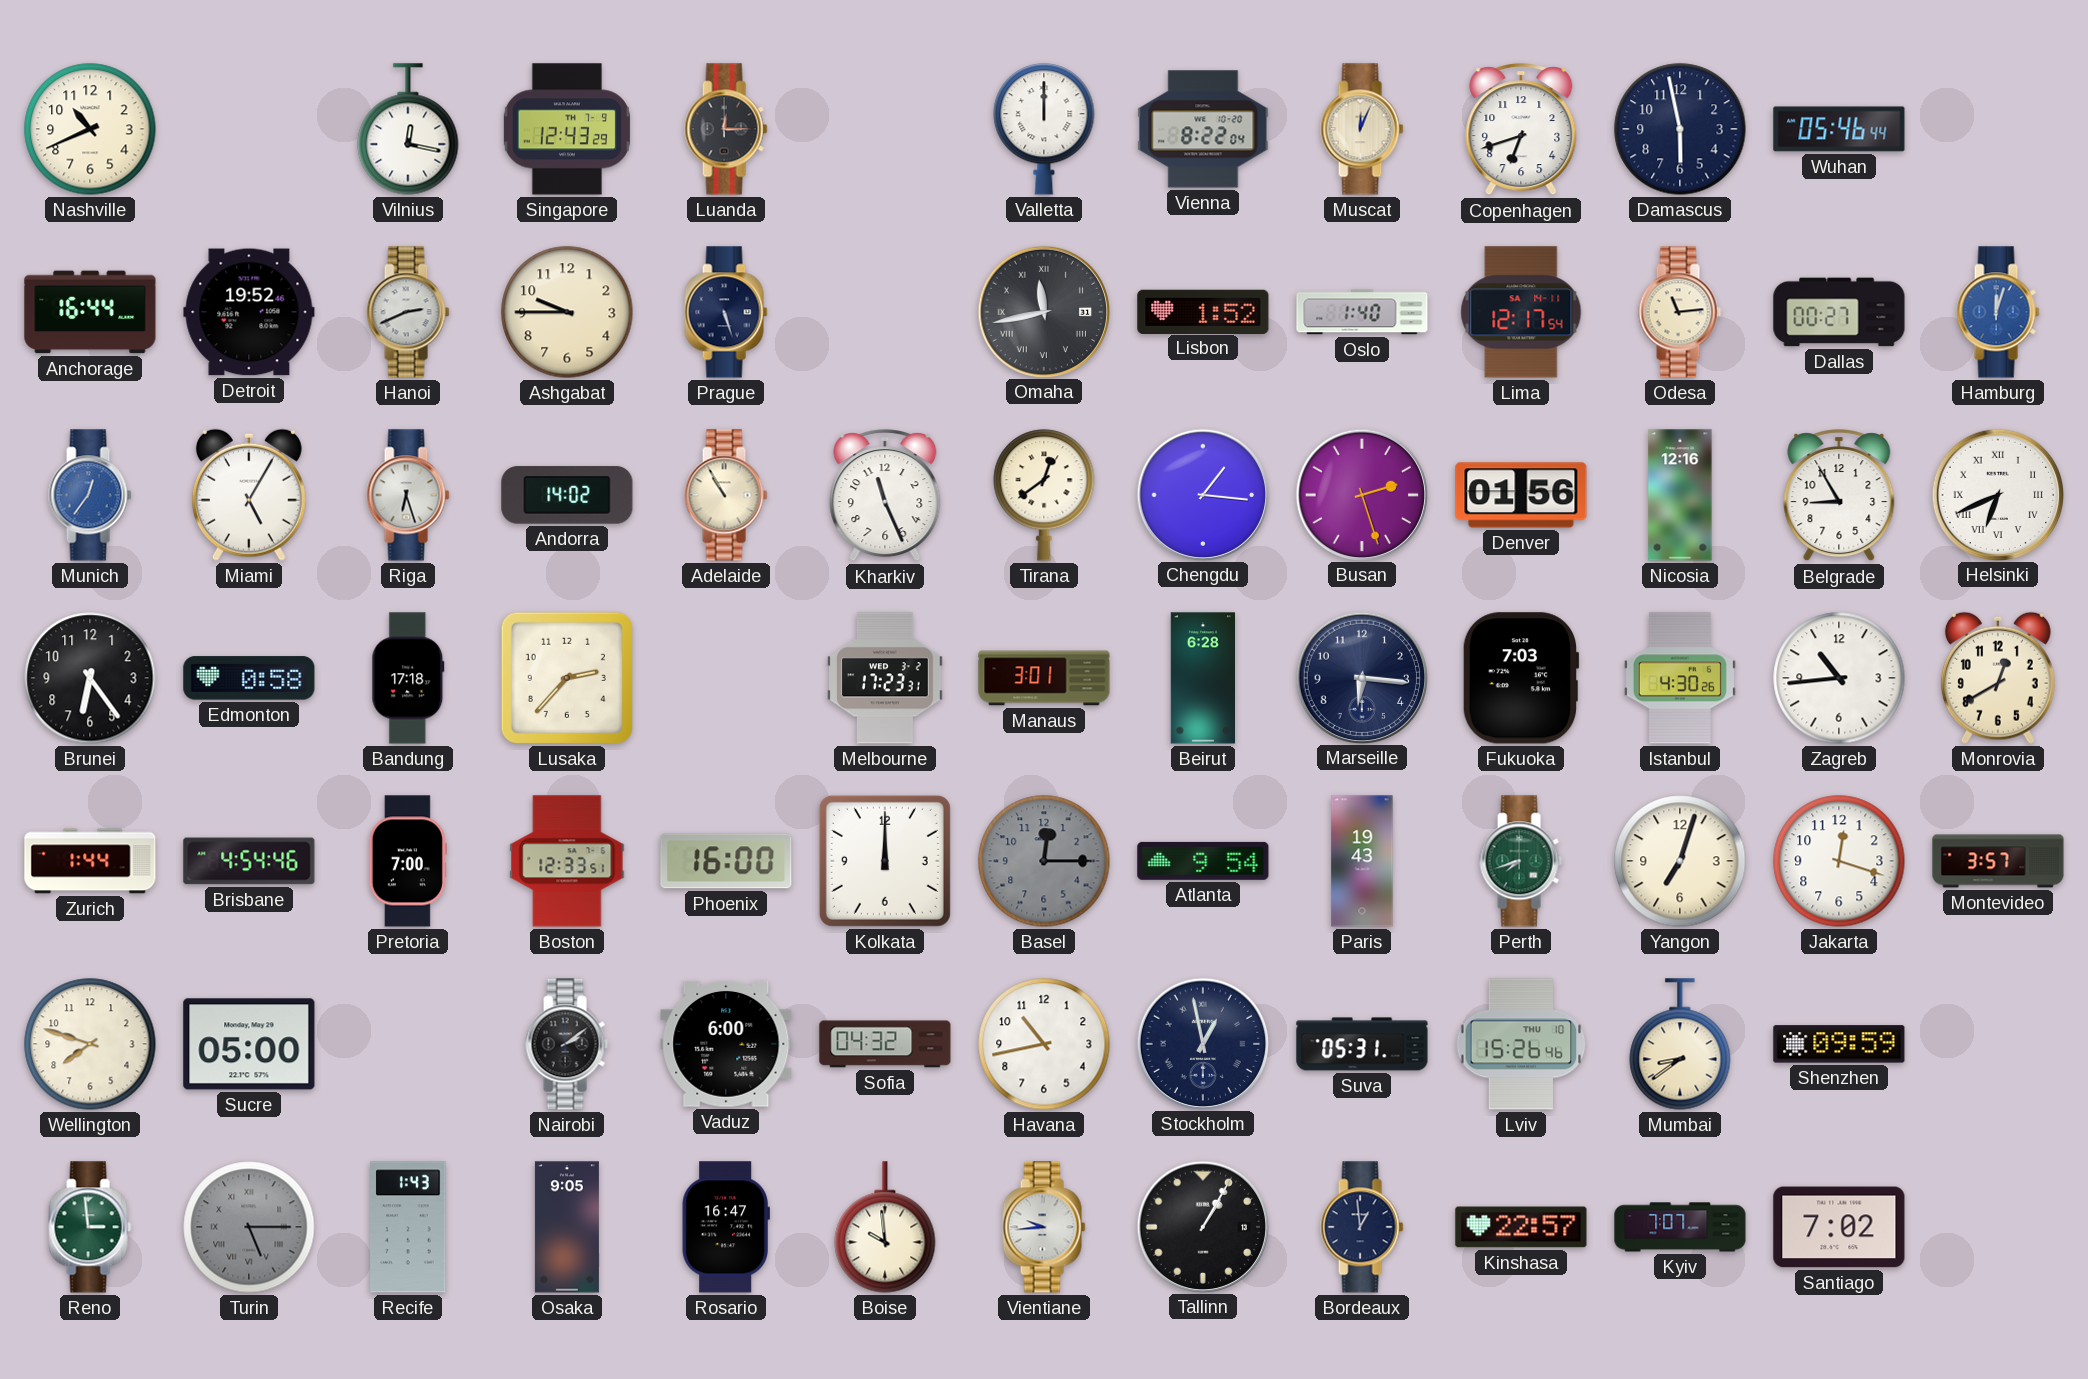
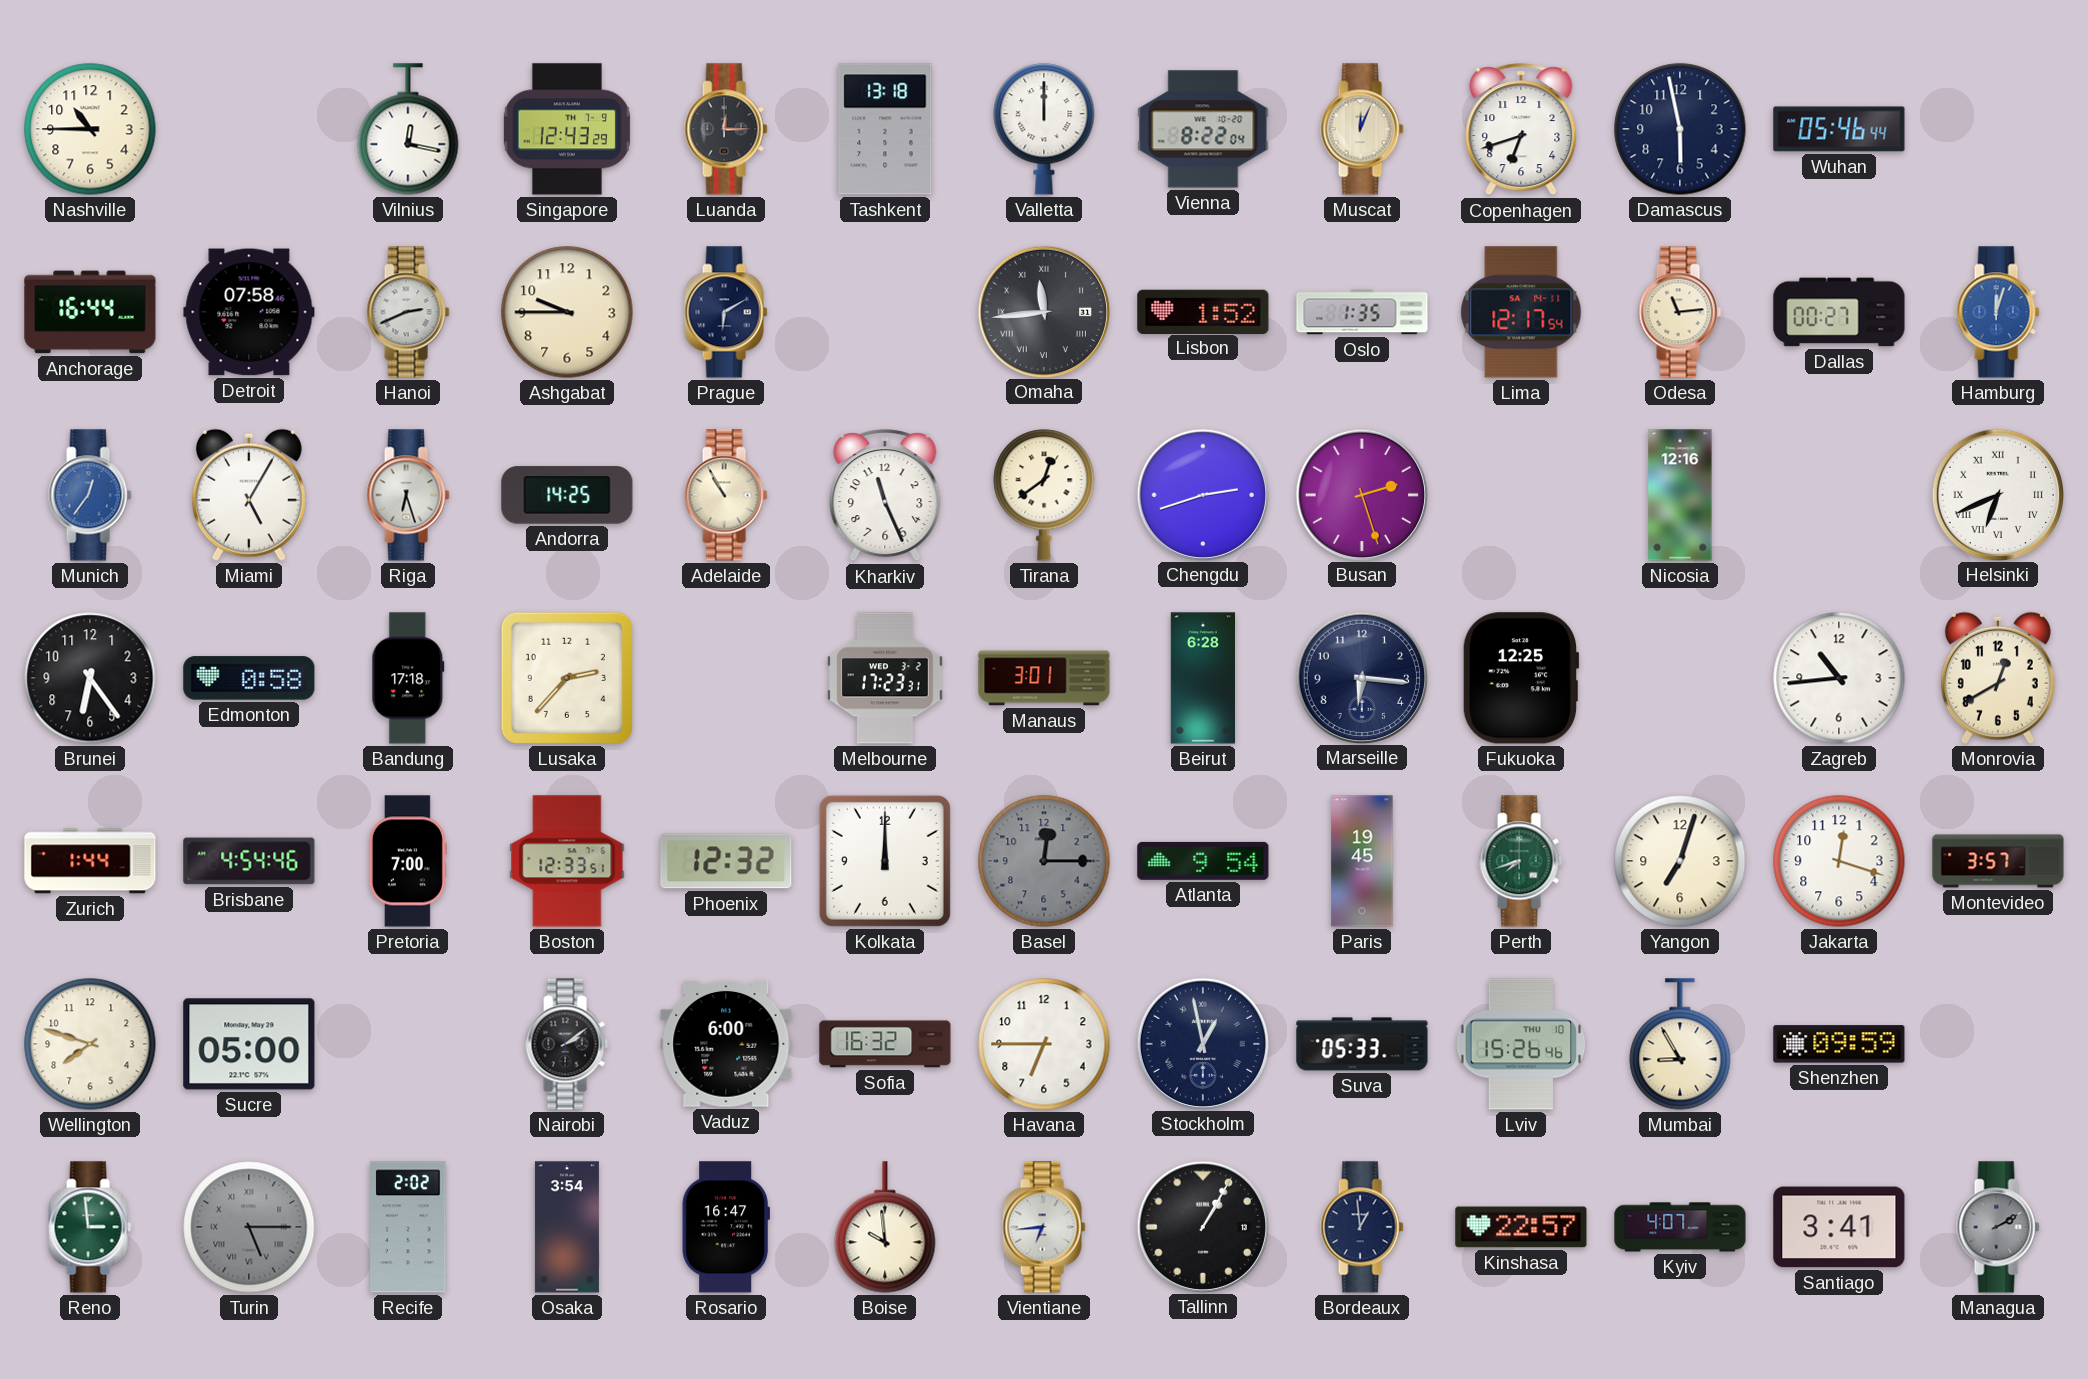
Nashville: 10:41 -> 10:45 (90, 129)
Tashkent: none -> 13:18 (885, 129)
Detroit: 19:52 -> 07:58 (249, 312)
Prague: 5:27 -> 6:10 (726, 312)
Omaha: 11:43 -> 11:44 (1043, 311)
Oslo: 1:40 -> 1:35 (1362, 312)
Andorra: 14:02 -> 14:25 (567, 495)
Chengdu: 1:16 -> 2:42 (1202, 494)
Denver: 01:56 -> none (1521, 495)
Belgrade: 8:55 -> none (1839, 496)
Fukuoka: 7:03 -> 12:25 (1521, 678)
Istanbul: 4:30 -> none (1680, 678)
Phoenix: 16:00 -> 12:32 (726, 861)
Paris: 19:43 -> 19:45 (1362, 861)
Sofia: 04:32 -> 16:32 (885, 1044)
Havana: 10:43 -> 6:45 (1044, 1044)
Suva: 05:31 -> 05:33 (1362, 1044)
Mumbai: 8:39 -> 8:55 (1680, 1044)
Recife: 1:43 -> 2:02 (408, 1227)
Osaka: 9:05 -> 3:54 (567, 1227)
Vientiane: 9:44 -> 6:44 (1044, 1227)
Kyiv: 7:07 -> 4:07 (1680, 1227)
Santiago: 7:02 -> 3:41 (1839, 1227)
Managua: none -> 2:10 (1998, 1227)
